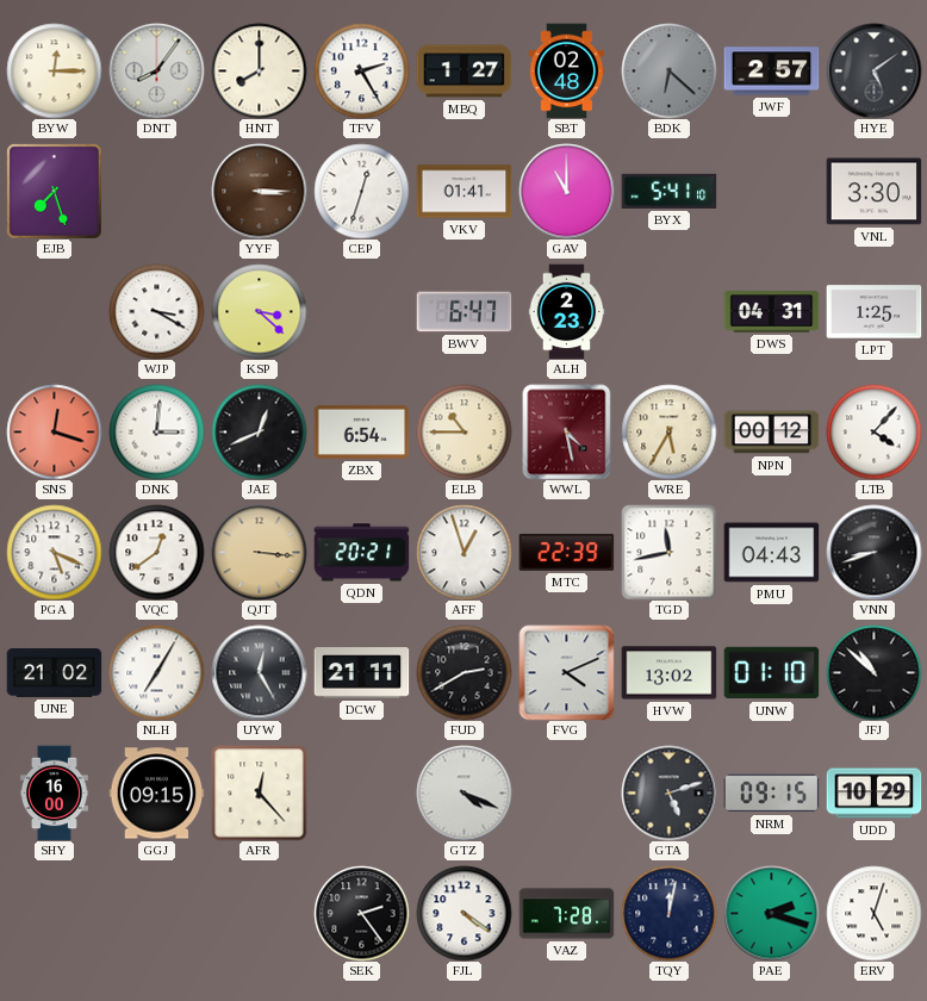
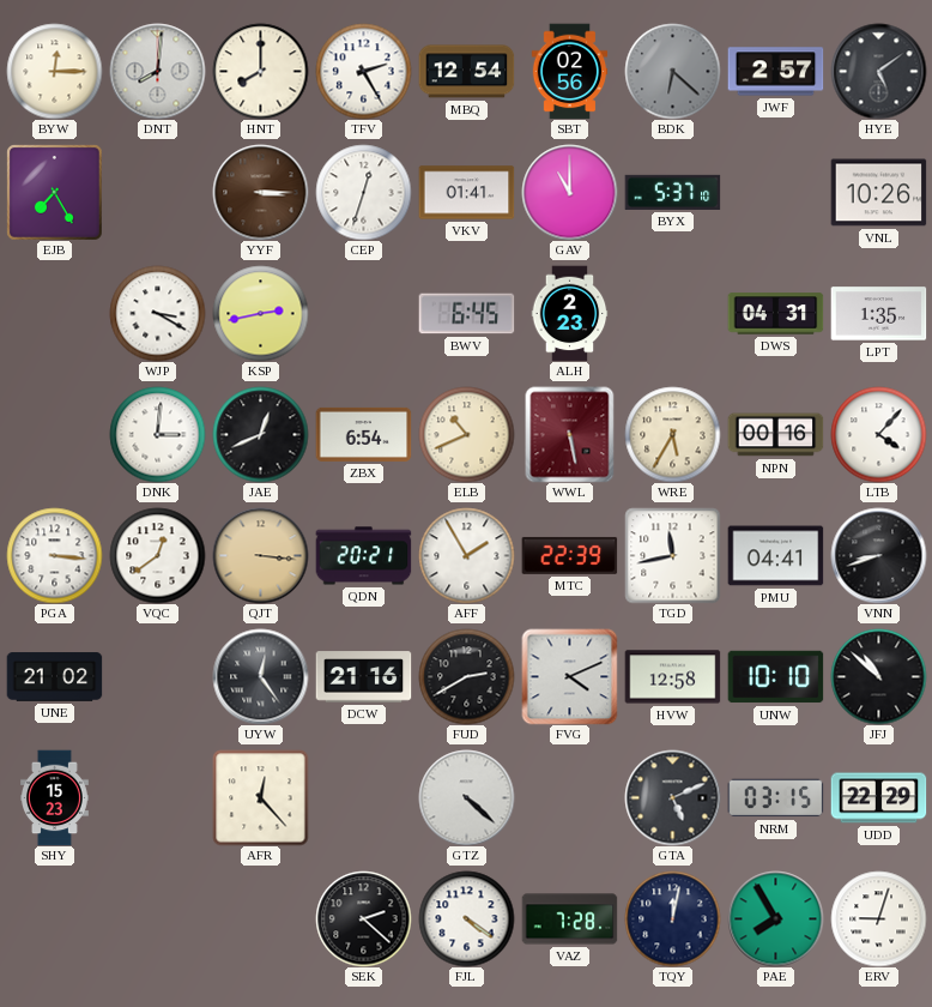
DNT: 8:06 -> 8:01 (157, 71)
MBQ: 1:27 -> 12:54 (466, 72)
SBT: 02:48 -> 02:56 (570, 71)
EJB: 7:27 -> 7:25 (55, 193)
BYX: 5:41 -> 5:37 (672, 192)
VNL: 3:30 -> 10:26 (878, 193)
KSP: 3:22 -> 2:43 (260, 313)
BWV: 6:47 -> 6:45 (466, 314)
LPT: 1:25 -> 1:35 (878, 314)
SNS: 12:18 -> none (54, 431)
ELB: 10:45 -> 10:41 (466, 434)
WWL: 4:28 -> 5:28 (570, 434)
NPN: 00:12 -> 00:16 (775, 435)
PGA: 5:19 -> 3:16 (54, 555)
AFF: 12:57 -> 1:55 (466, 555)
PMU: 04:43 -> 04:41 (775, 556)
NLH: 7:05 -> none (156, 672)
UYW: 12:25 -> 12:24 (260, 676)
DCW: 21:11 -> 21:16 (363, 677)
HVW: 13:02 -> 12:58 (672, 677)
UNW: 01:10 -> 10:10 (775, 677)
SHY: 16:00 -> 15:23 (55, 797)
GGJ: 09:15 -> none (156, 794)
GTZ: 4:19 -> 4:22 (466, 797)
GTA: 5:12 -> 5:11 (672, 797)
NRM: 09:15 -> 03:15 (775, 798)
UDD: 10:29 -> 22:29 (878, 798)
SEK: 2:24 -> 2:22 (363, 918)
PAE: 2:18 -> 7:55 (775, 918)
ERV: 5:03 -> 9:03 (878, 918)
